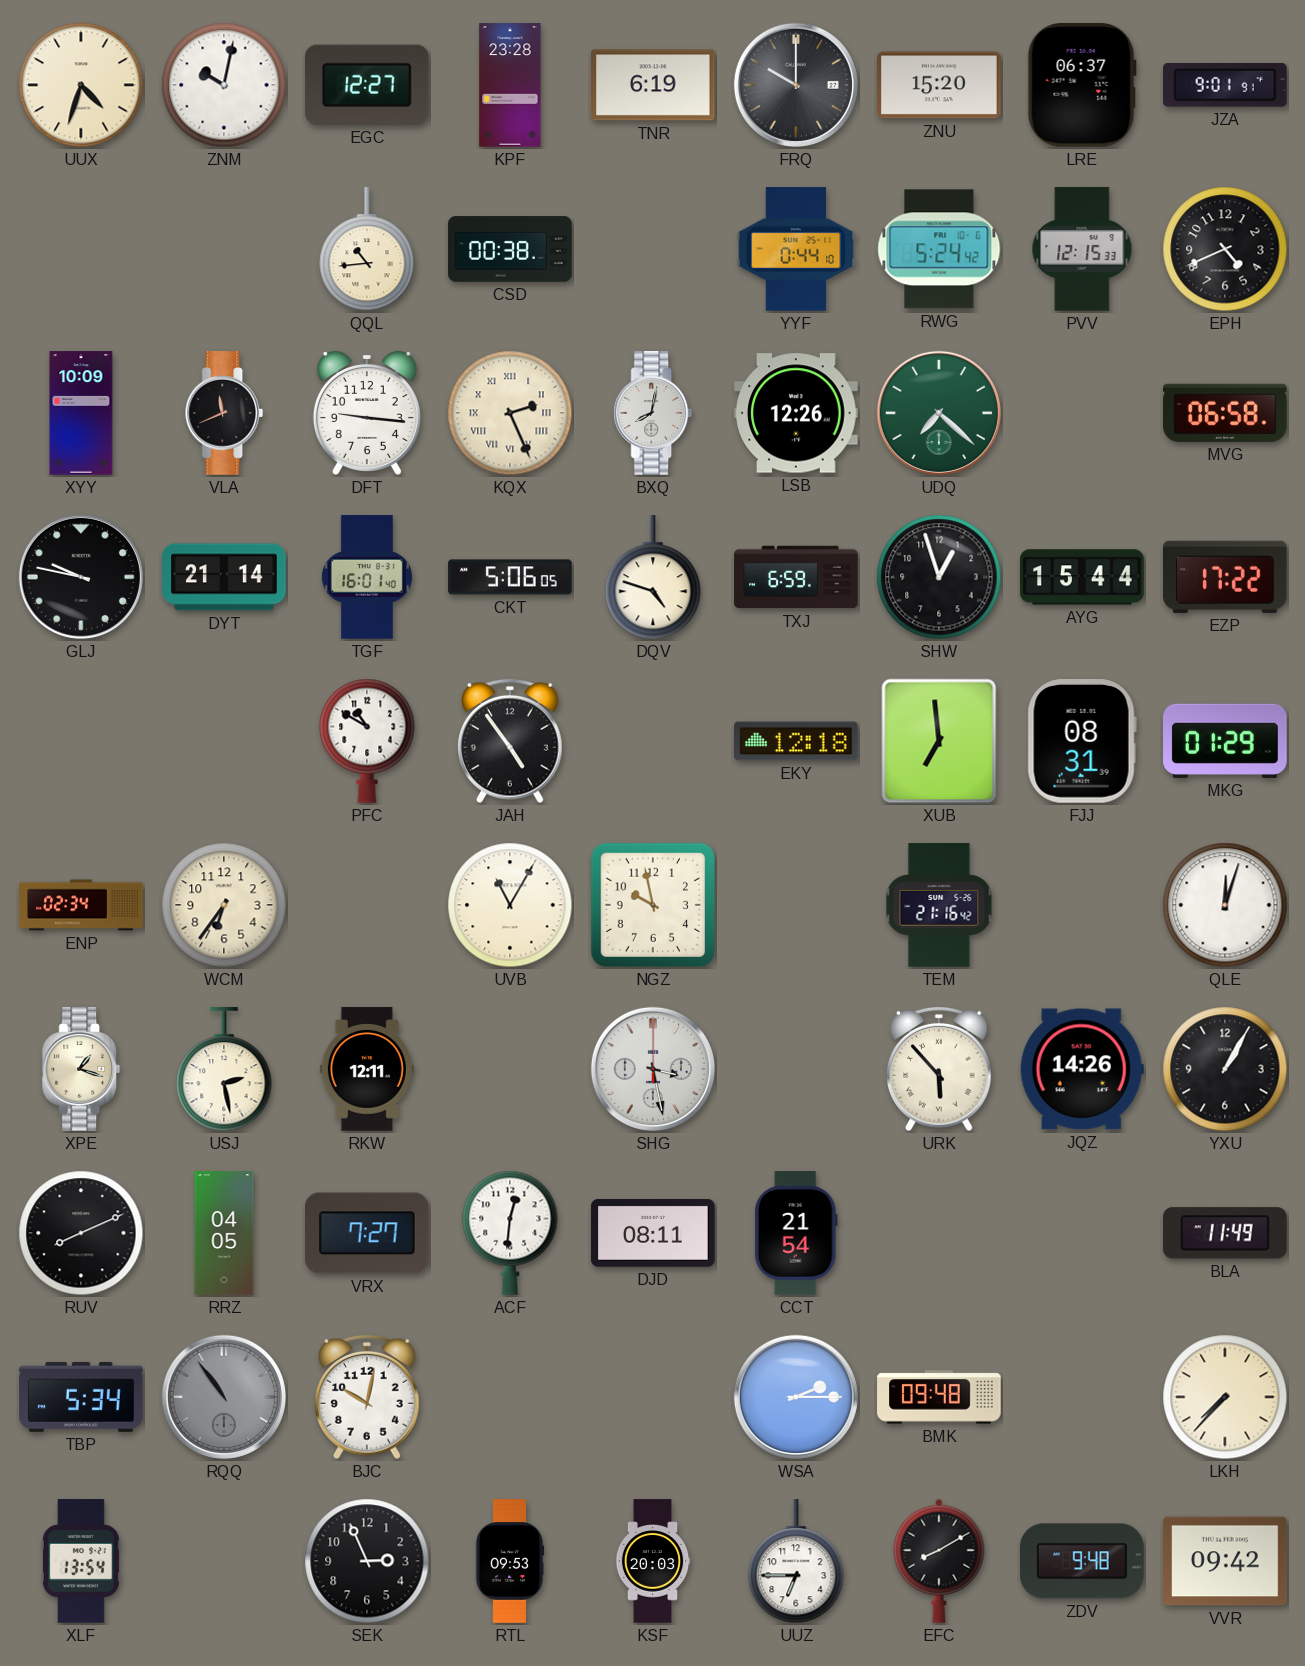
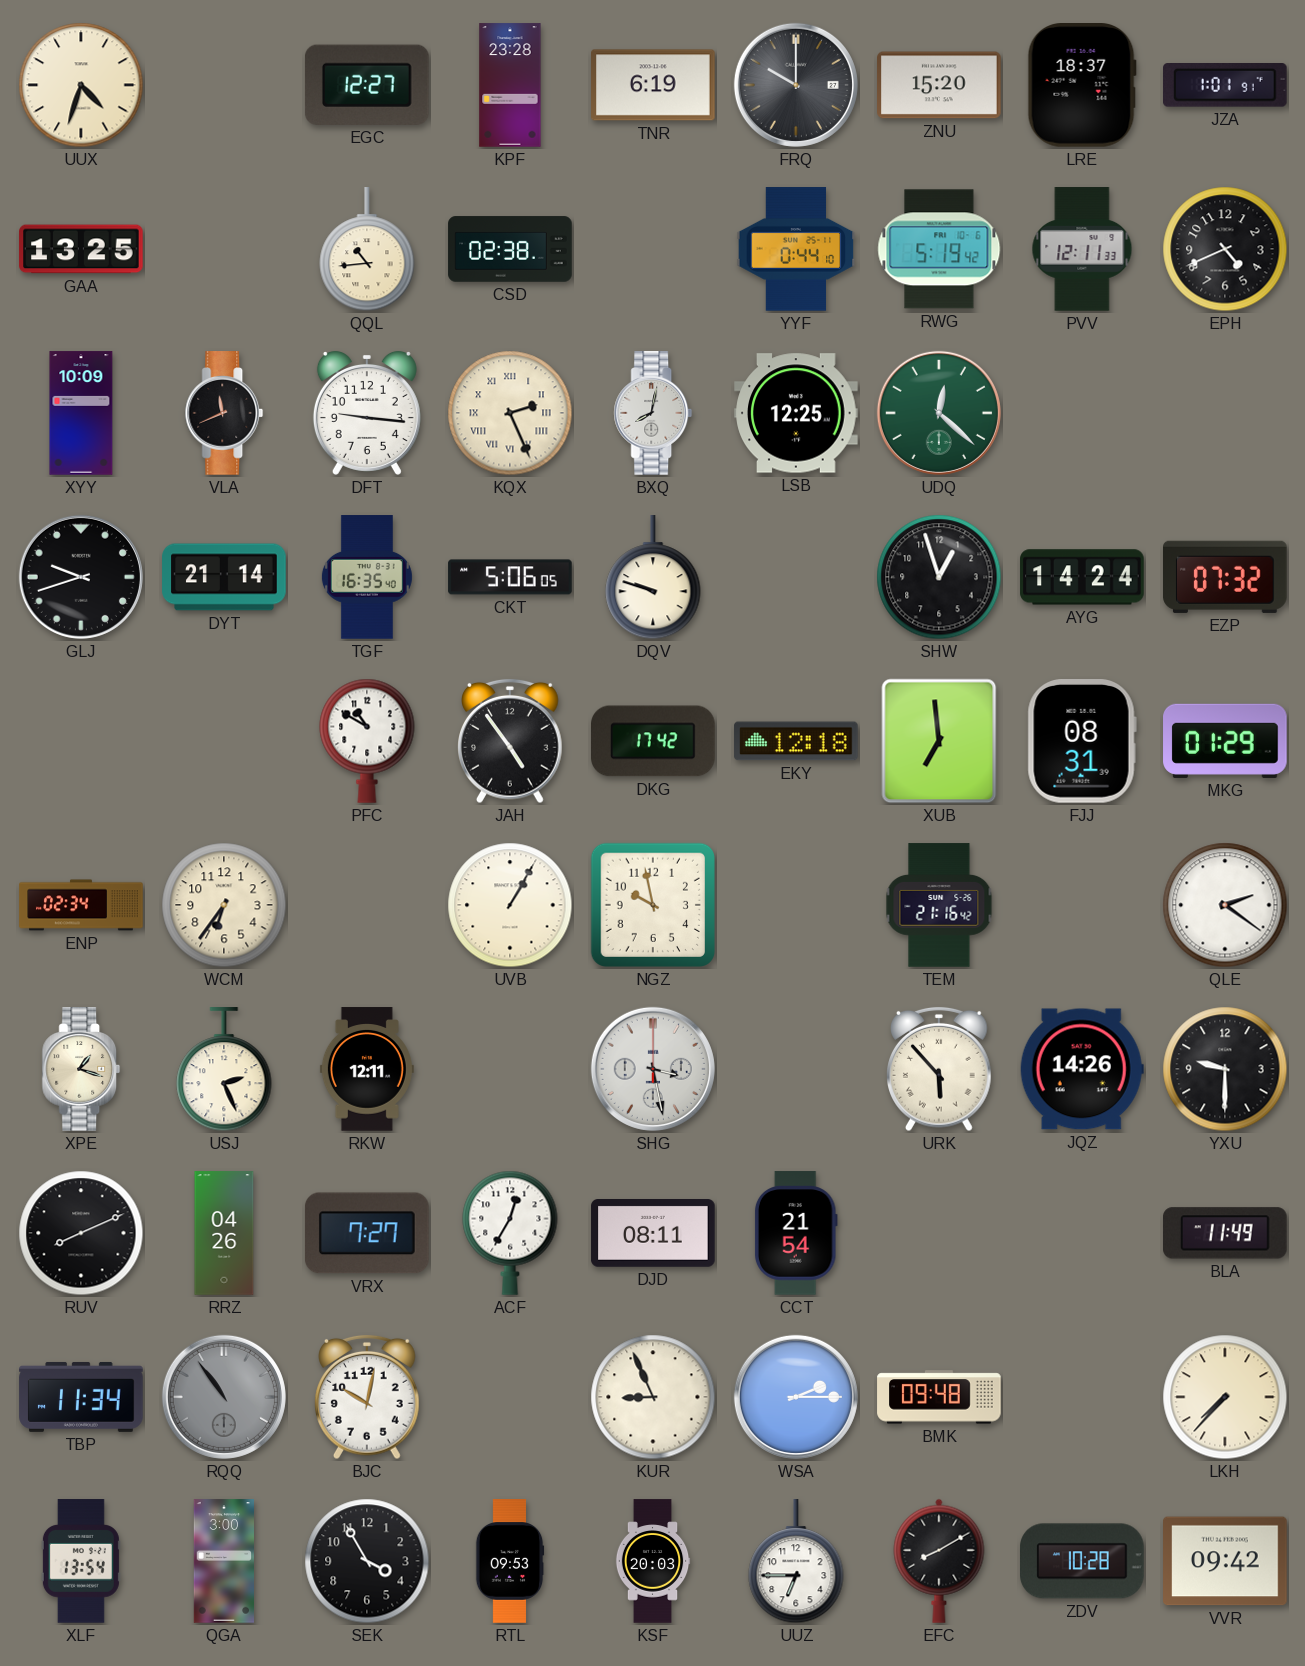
ZNM: 10:02 -> none (224, 85)
LRE: 06:37 -> 18:37 (1082, 86)
JZA: 9:01 -> 1:01 (1226, 86)
GAA: none -> 13:25 (81, 249)
CSD: 00:38 -> 02:38 (510, 249)
RWG: 5:24 -> 5:19 (939, 249)
PVV: 12:15 -> 12:11 (1082, 249)
LSB: 12:26 -> 12:25 (796, 413)
UDQ: 7:22 -> 12:22 (939, 413)
MVG: 06:58 -> none (1226, 413)
GLJ: 9:47 -> 9:42 (81, 577)
TGF: 16:01 -> 16:35 (367, 577)
DQV: 4:48 -> 9:48 (653, 578)
TXJ: 6:59 -> none (796, 577)
AYG: 15:44 -> 14:24 (1082, 577)
EZP: 17:22 -> 07:32 (1226, 577)
DKG: none -> 17:42 (654, 741)
UVB: 11:05 -> 1:05 (510, 905)
QLE: 12:03 -> 2:21 (1225, 905)
USJ: 2:28 -> 2:26 (224, 1070)
YXU: 1:05 -> 9:30 (1225, 1069)
RRZ: 04:05 -> 04:26 (224, 1233)
ACF: 12:31 -> 12:35 (510, 1233)
TBP: 5:34 -> 11:34 (81, 1397)
KUR: none -> 8:56 (653, 1397)
QGA: none -> 3:00 (224, 1561)
SEK: 2:56 -> 3:55 (367, 1561)
ZDV: 9:48 -> 10:28 (1082, 1561)
